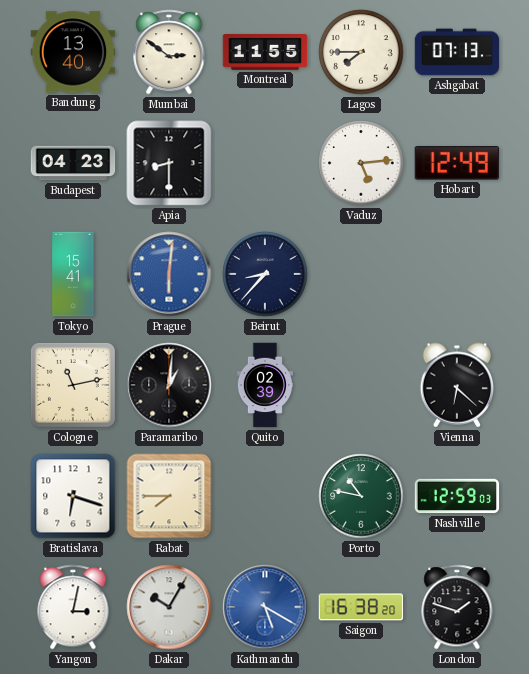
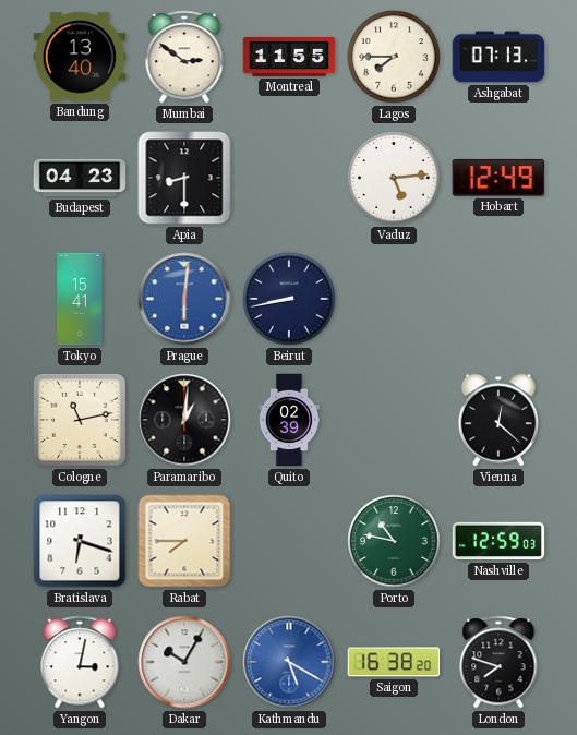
Beirut: 8:37 -> 8:43 (289, 299)
Vienna: 6:22 -> 12:22 (498, 420)
London: 1:48 -> 7:48 (498, 662)
